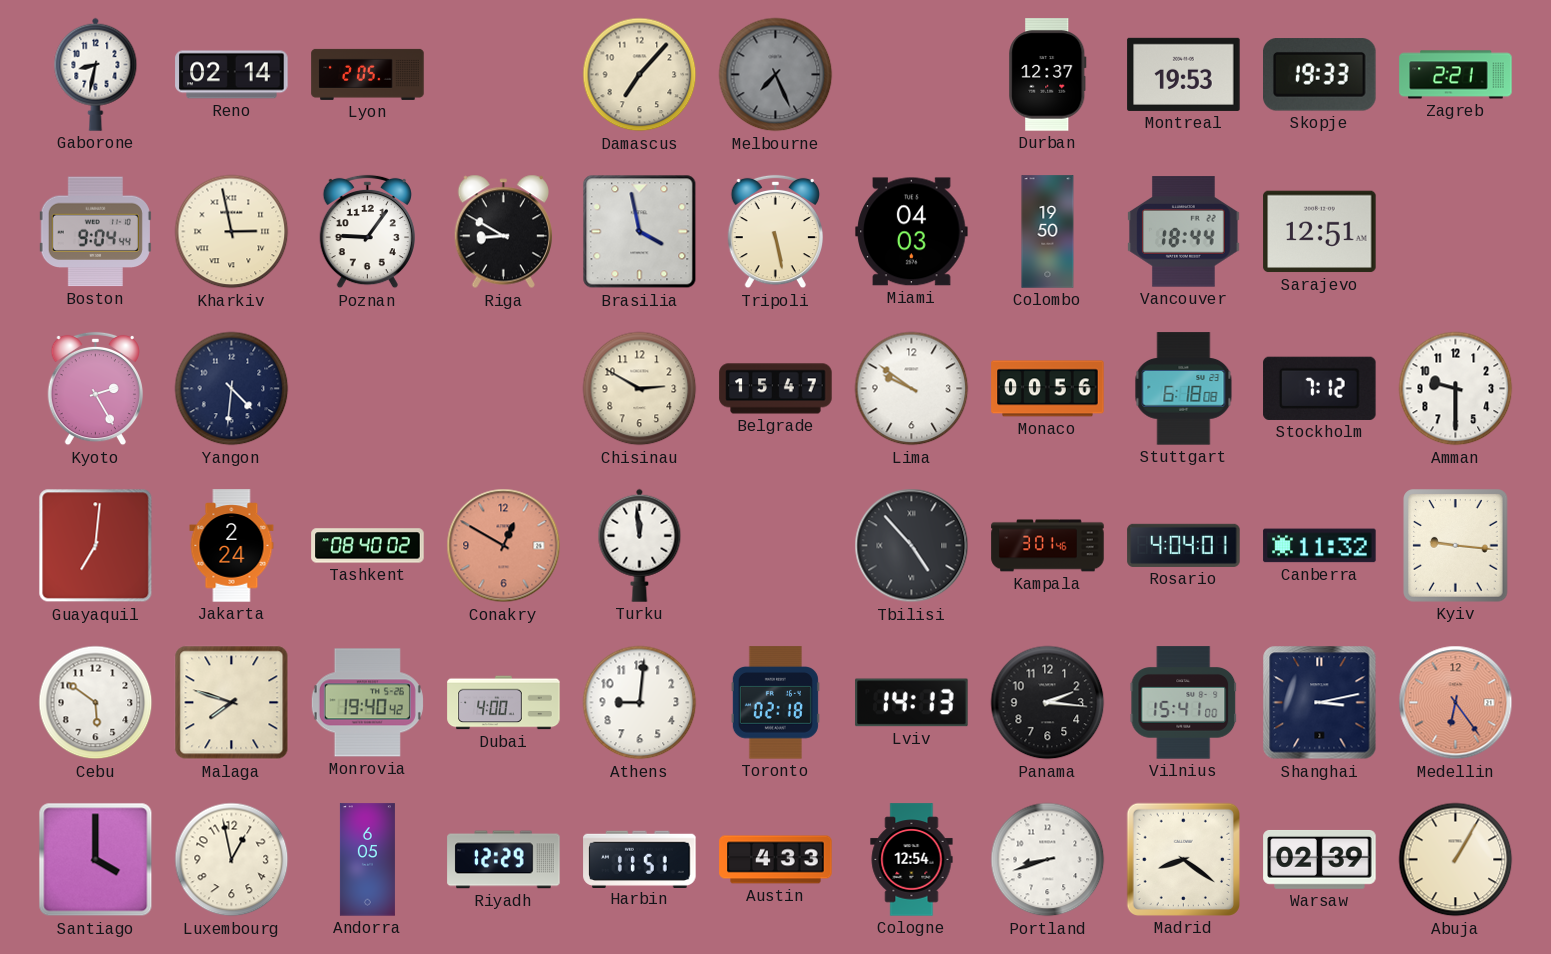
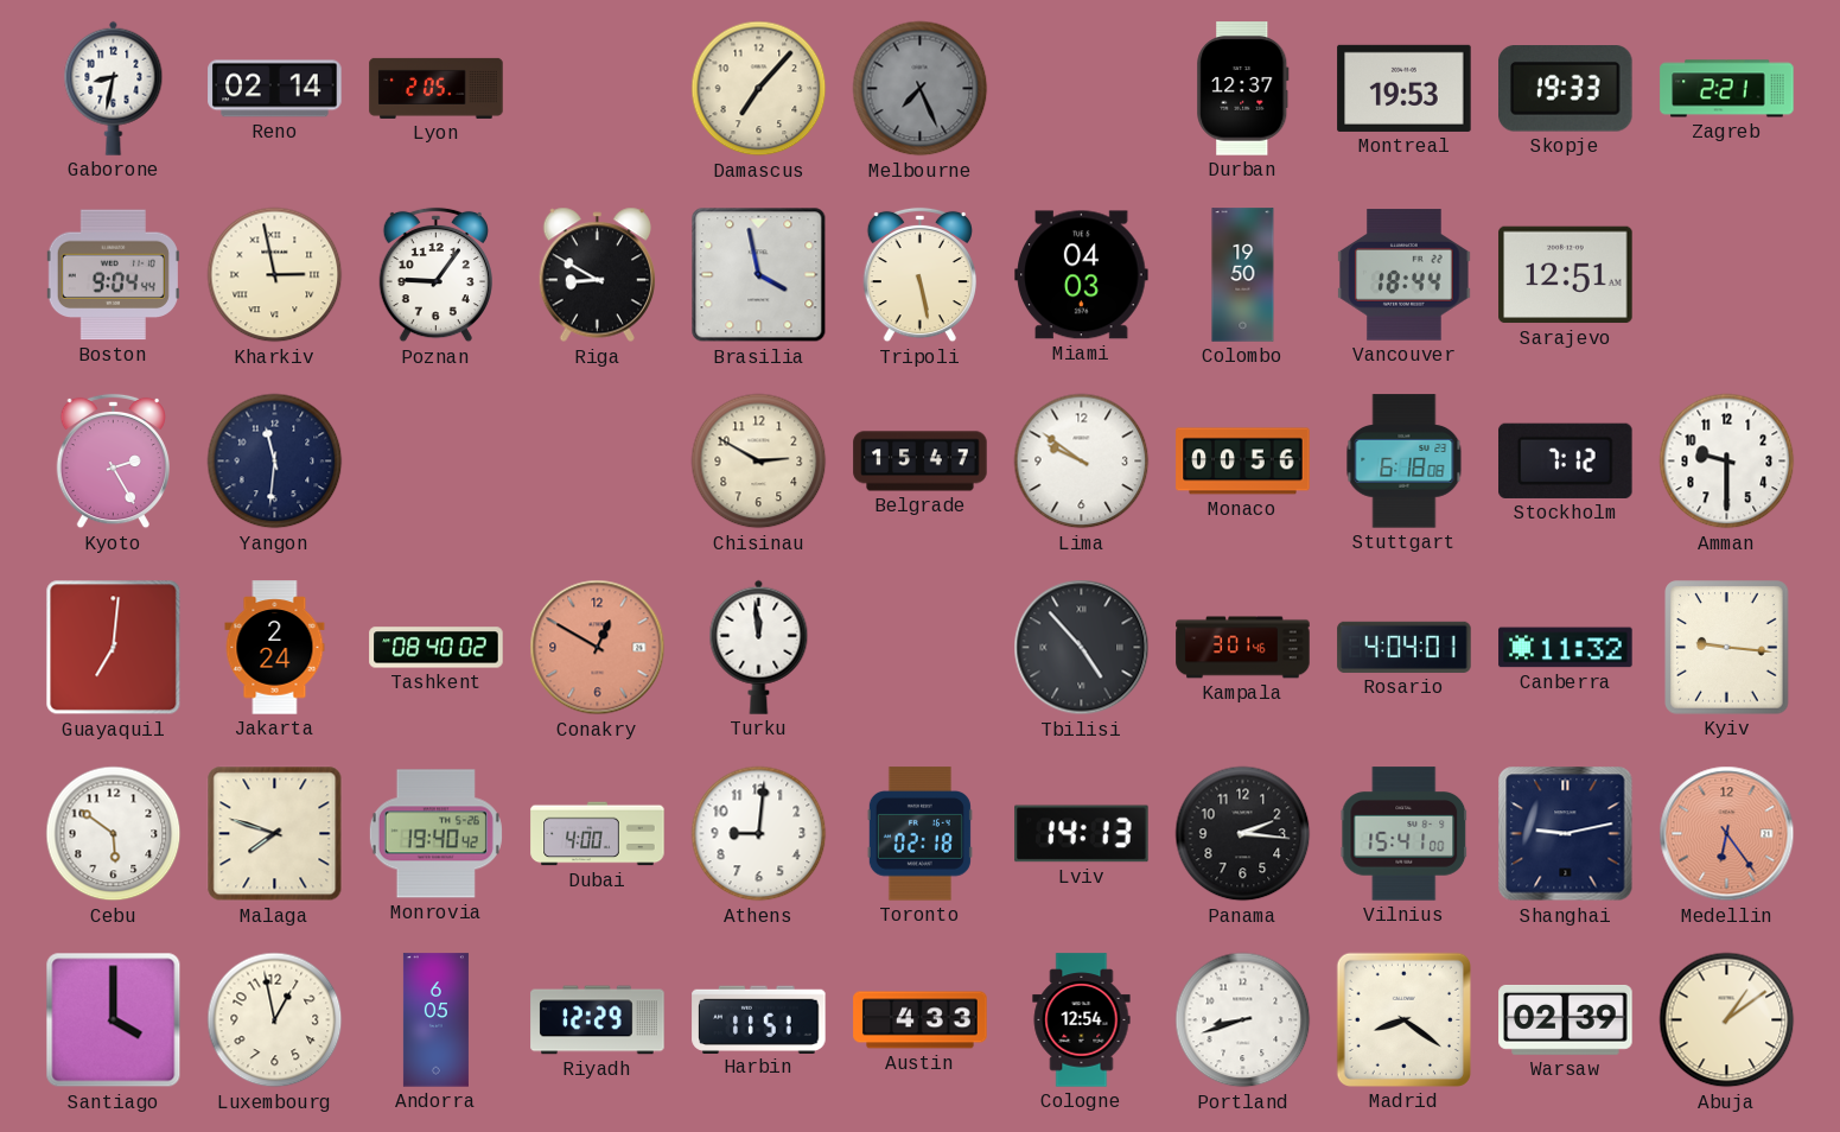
Yangon: 4:31 -> 11:31 (275, 462)
Shanghai: 3:13 -> 9:13 (1566, 834)
Abuja: 1:05 -> 1:09 (1727, 1020)
